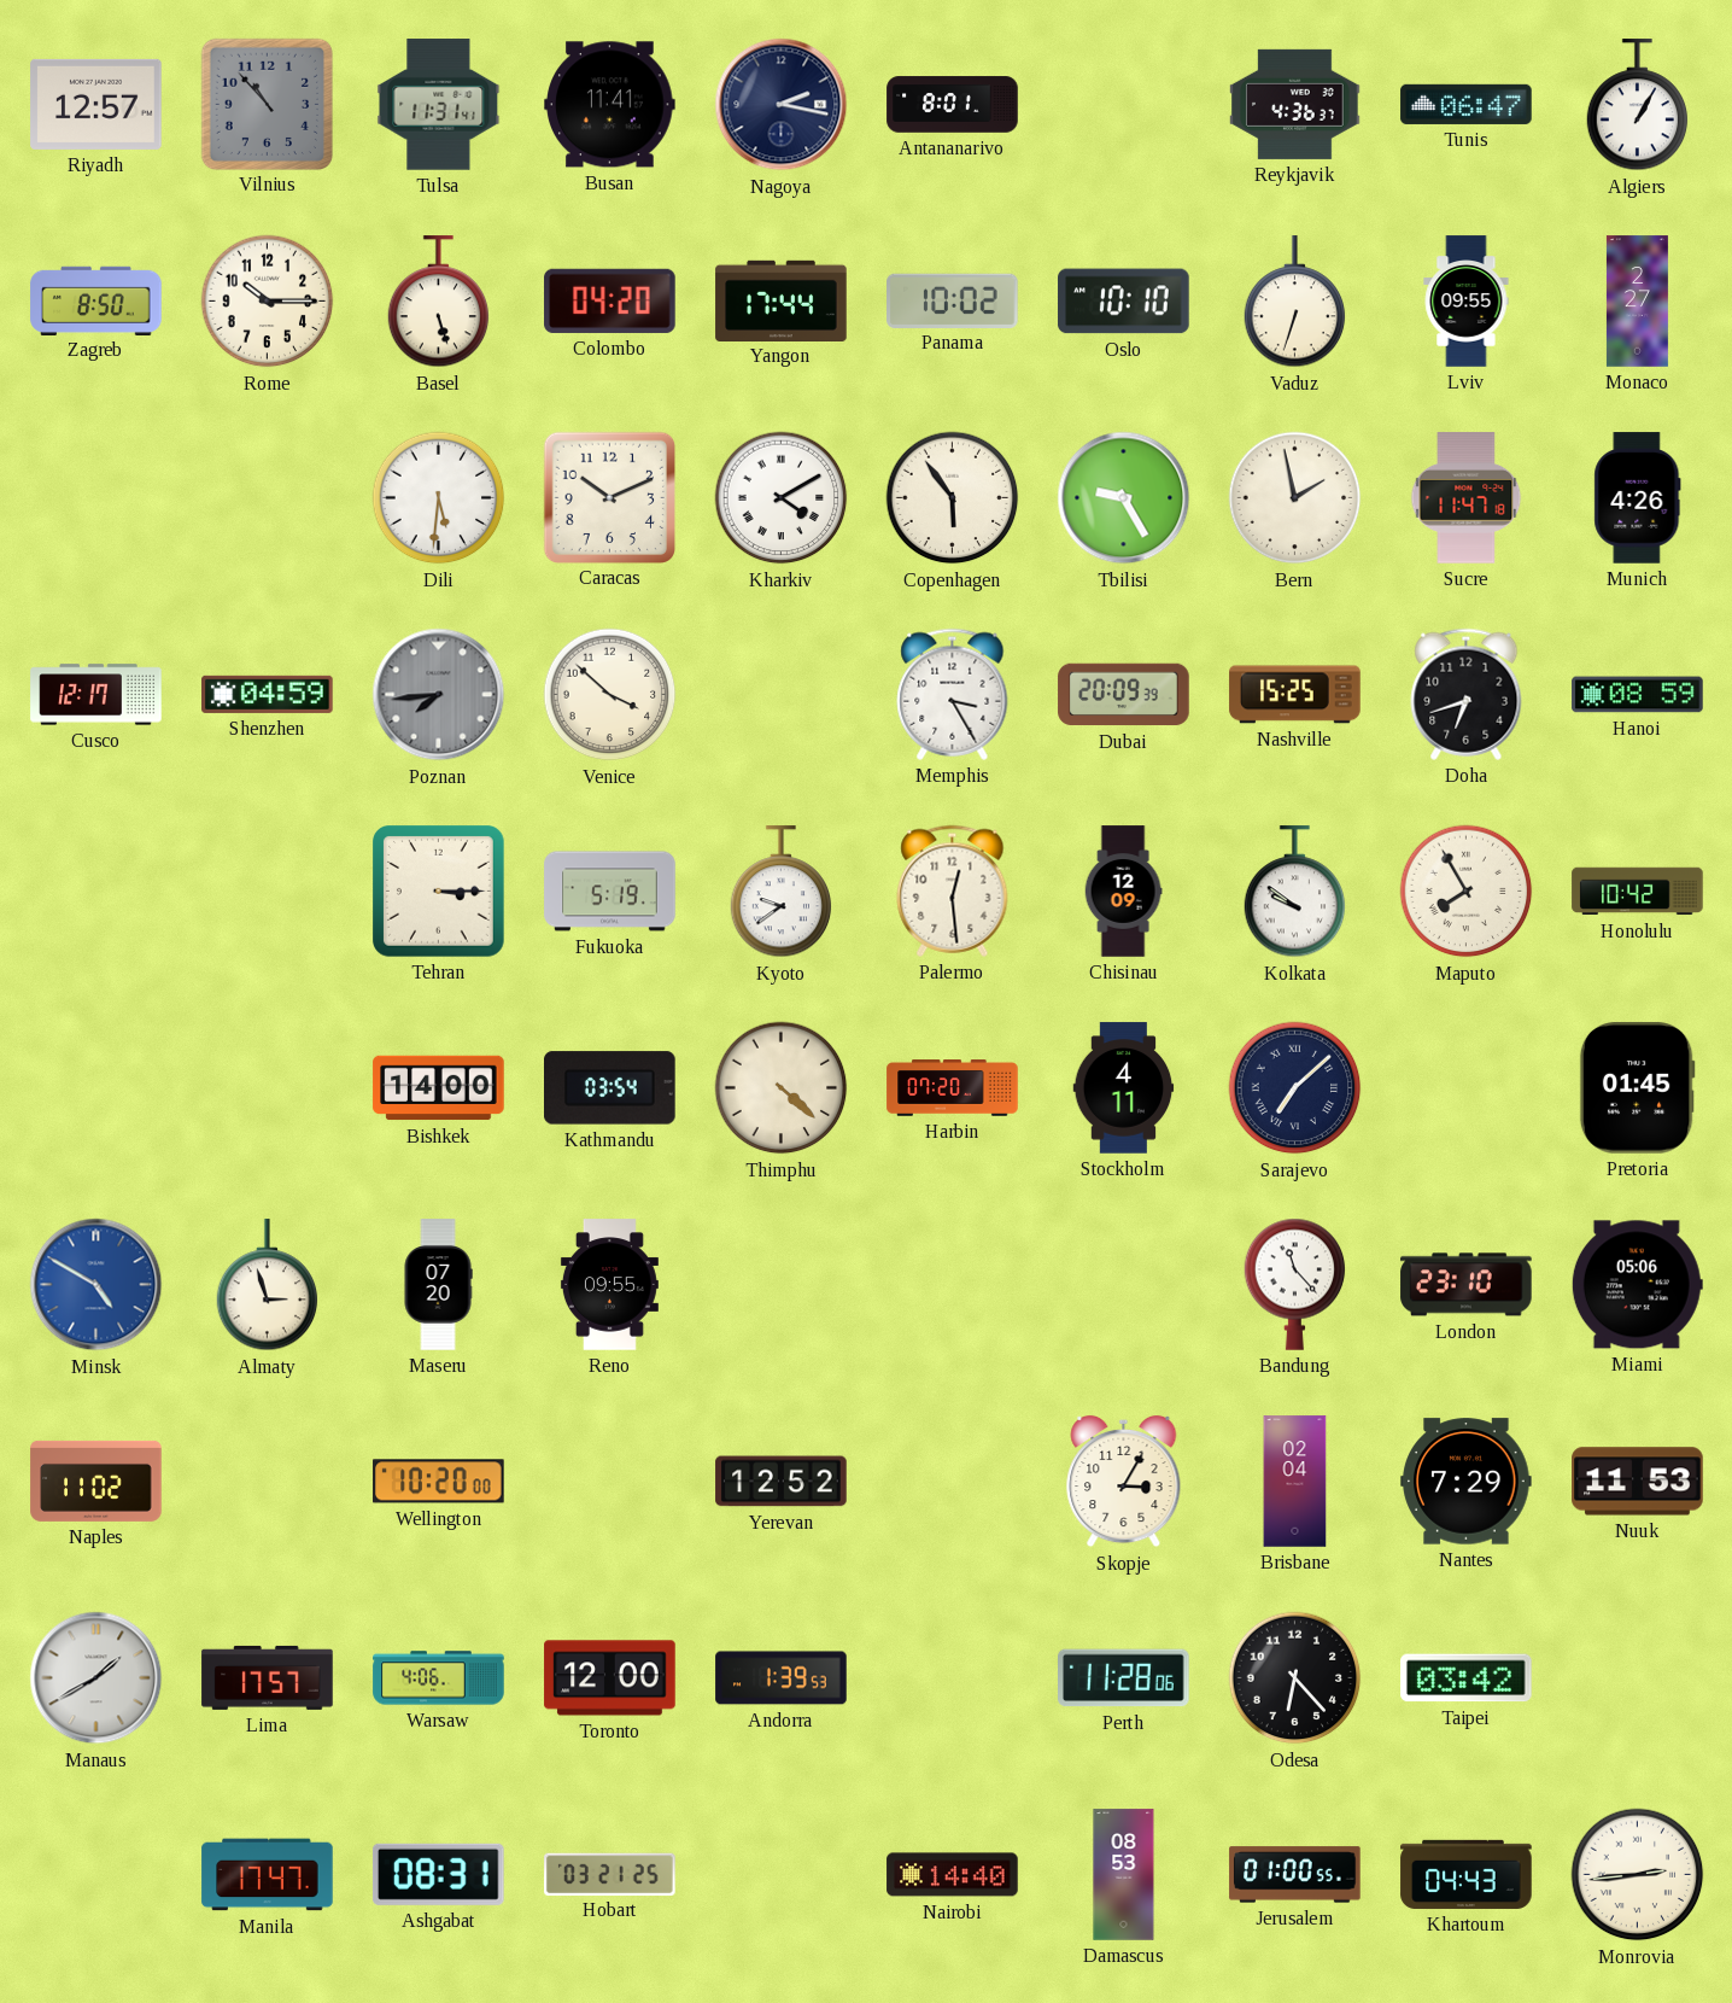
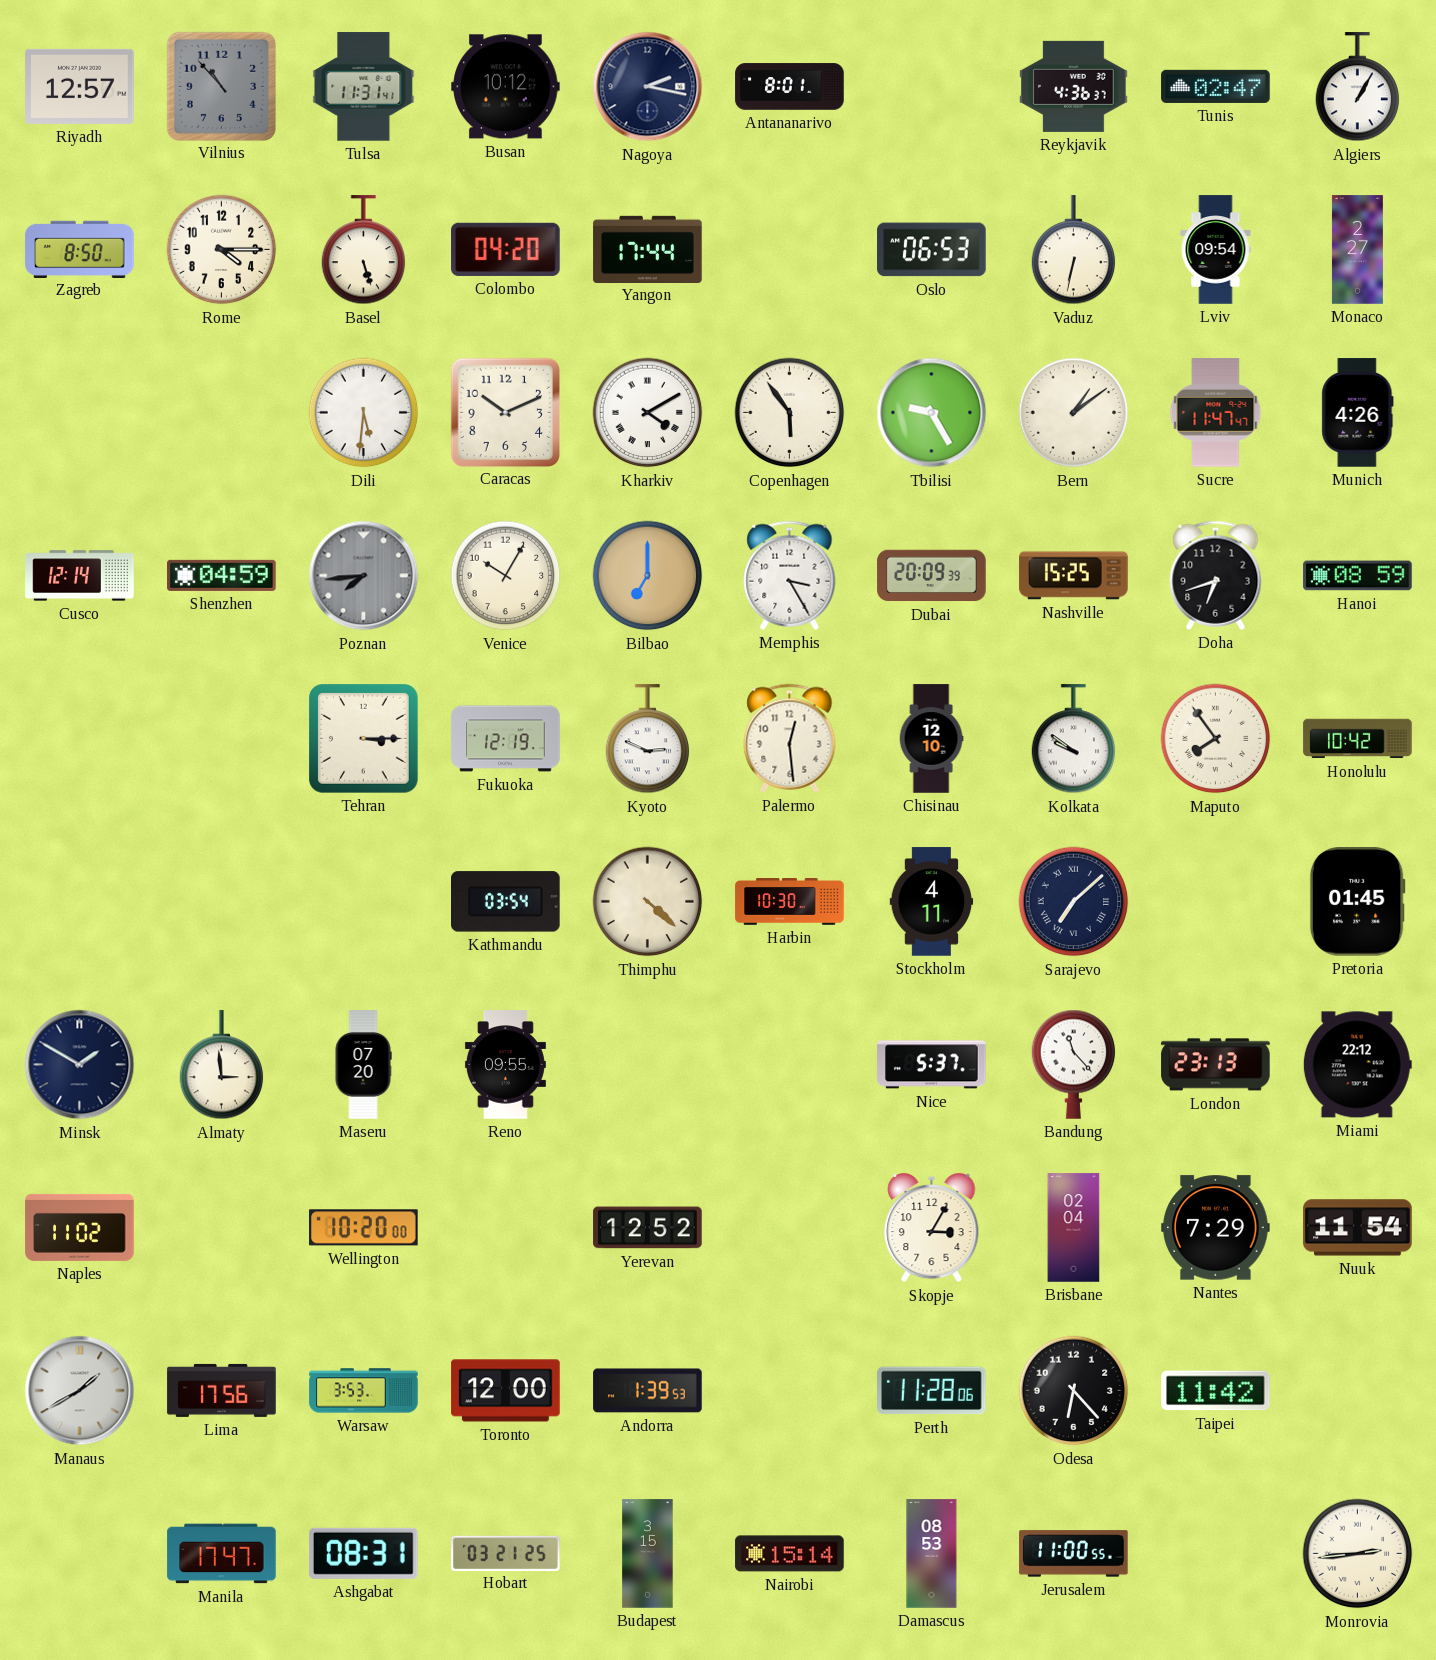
Busan: 11:41 -> 10:12 (506, 87)
Tunis: 06:47 -> 02:47 (1216, 86)
Rome: 10:15 -> 4:15 (222, 250)
Panama: 10:02 -> none (953, 300)
Oslo: 10:10 -> 06:53 (932, 250)
Vaduz: 6:33 -> 6:32 (1074, 250)
Lviv: 09:55 -> 09:54 (1216, 250)
Bern: 1:58 -> 1:09 (1074, 413)
Sucre: 11:47:18 -> 11:47:47 (1216, 413)
Cusco: 12:17 -> 12:14 (80, 576)
Venice: 3:52 -> 10:05 (506, 576)
Bilbao: none -> 7:00 (648, 576)
Fukuoka: 5:19 -> 12:19 (506, 739)
Kyoto: 9:39 -> 2:49 (648, 739)
Chisinau: 12:09 -> 12:10 (931, 739)
Maputo: 7:55 -> 7:54 (1216, 739)
Bishkek: 14:00 -> none (439, 1088)
Harbin: 07:20 -> 10:30 (790, 902)
Minsk: 4:50 -> 1:50 (80, 1065)
Minsk dial: blue -> navy (80, 1065)
Almaty: 2:57 -> 2:59 (222, 1065)
Nice: none -> 5:37 (932, 1065)
London: 23:10 -> 23:13 (1216, 1065)
Miami: 05:06 -> 22:12 (1357, 1065)
Nuuk: 11:53 -> 11:54 (1358, 1228)
Lima: 17:57 -> 17:56 (222, 1390)
Warsaw: 4:06 -> 3:53 (364, 1391)
Taipei: 03:42 -> 11:42 (1216, 1391)
Budapest: none -> 3:15 (648, 1554)
Nairobi: 14:40 -> 15:14 (790, 1554)
Jerusalem: 01:00 -> 11:00 (1074, 1554)
Khartoum: 04:43 -> none (1467, 1874)
